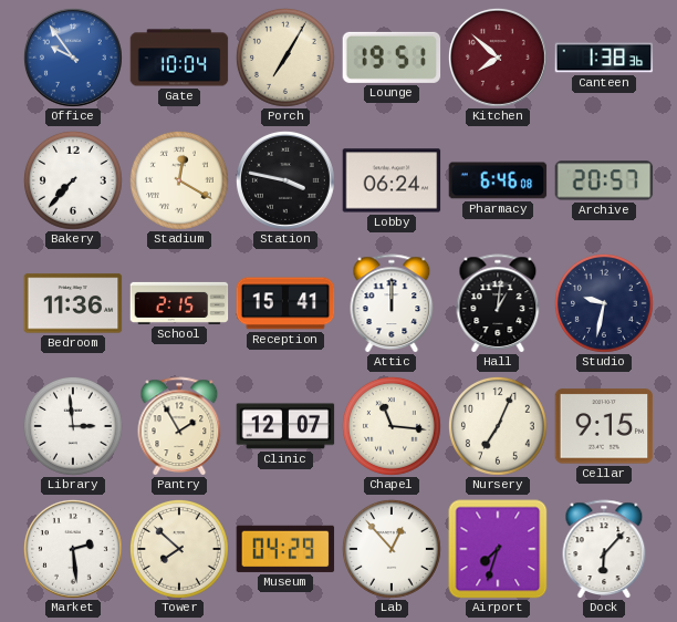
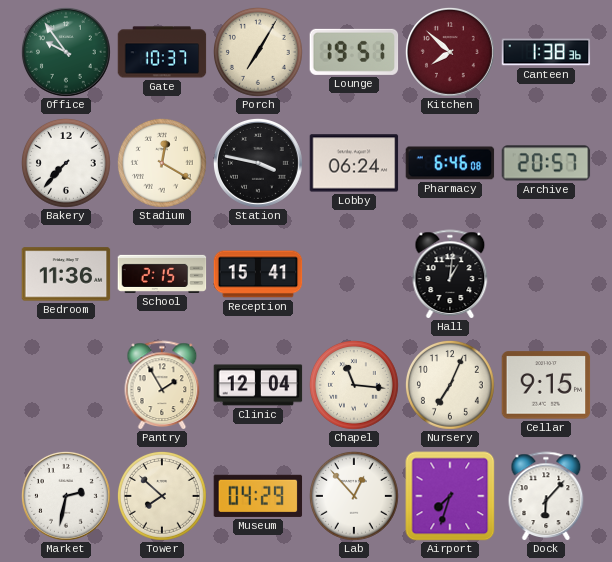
Office dial: blue -> green (66, 52)
Gate: 10:04 -> 10:37 (162, 52)
Attic: 12:00 -> none (392, 303)
Studio: 9:32 -> none (604, 303)
Library: 2:59 -> none (73, 426)
Clinic: 12:07 -> 12:04 (258, 385)
Market: 2:29 -> 2:32 (66, 496)
